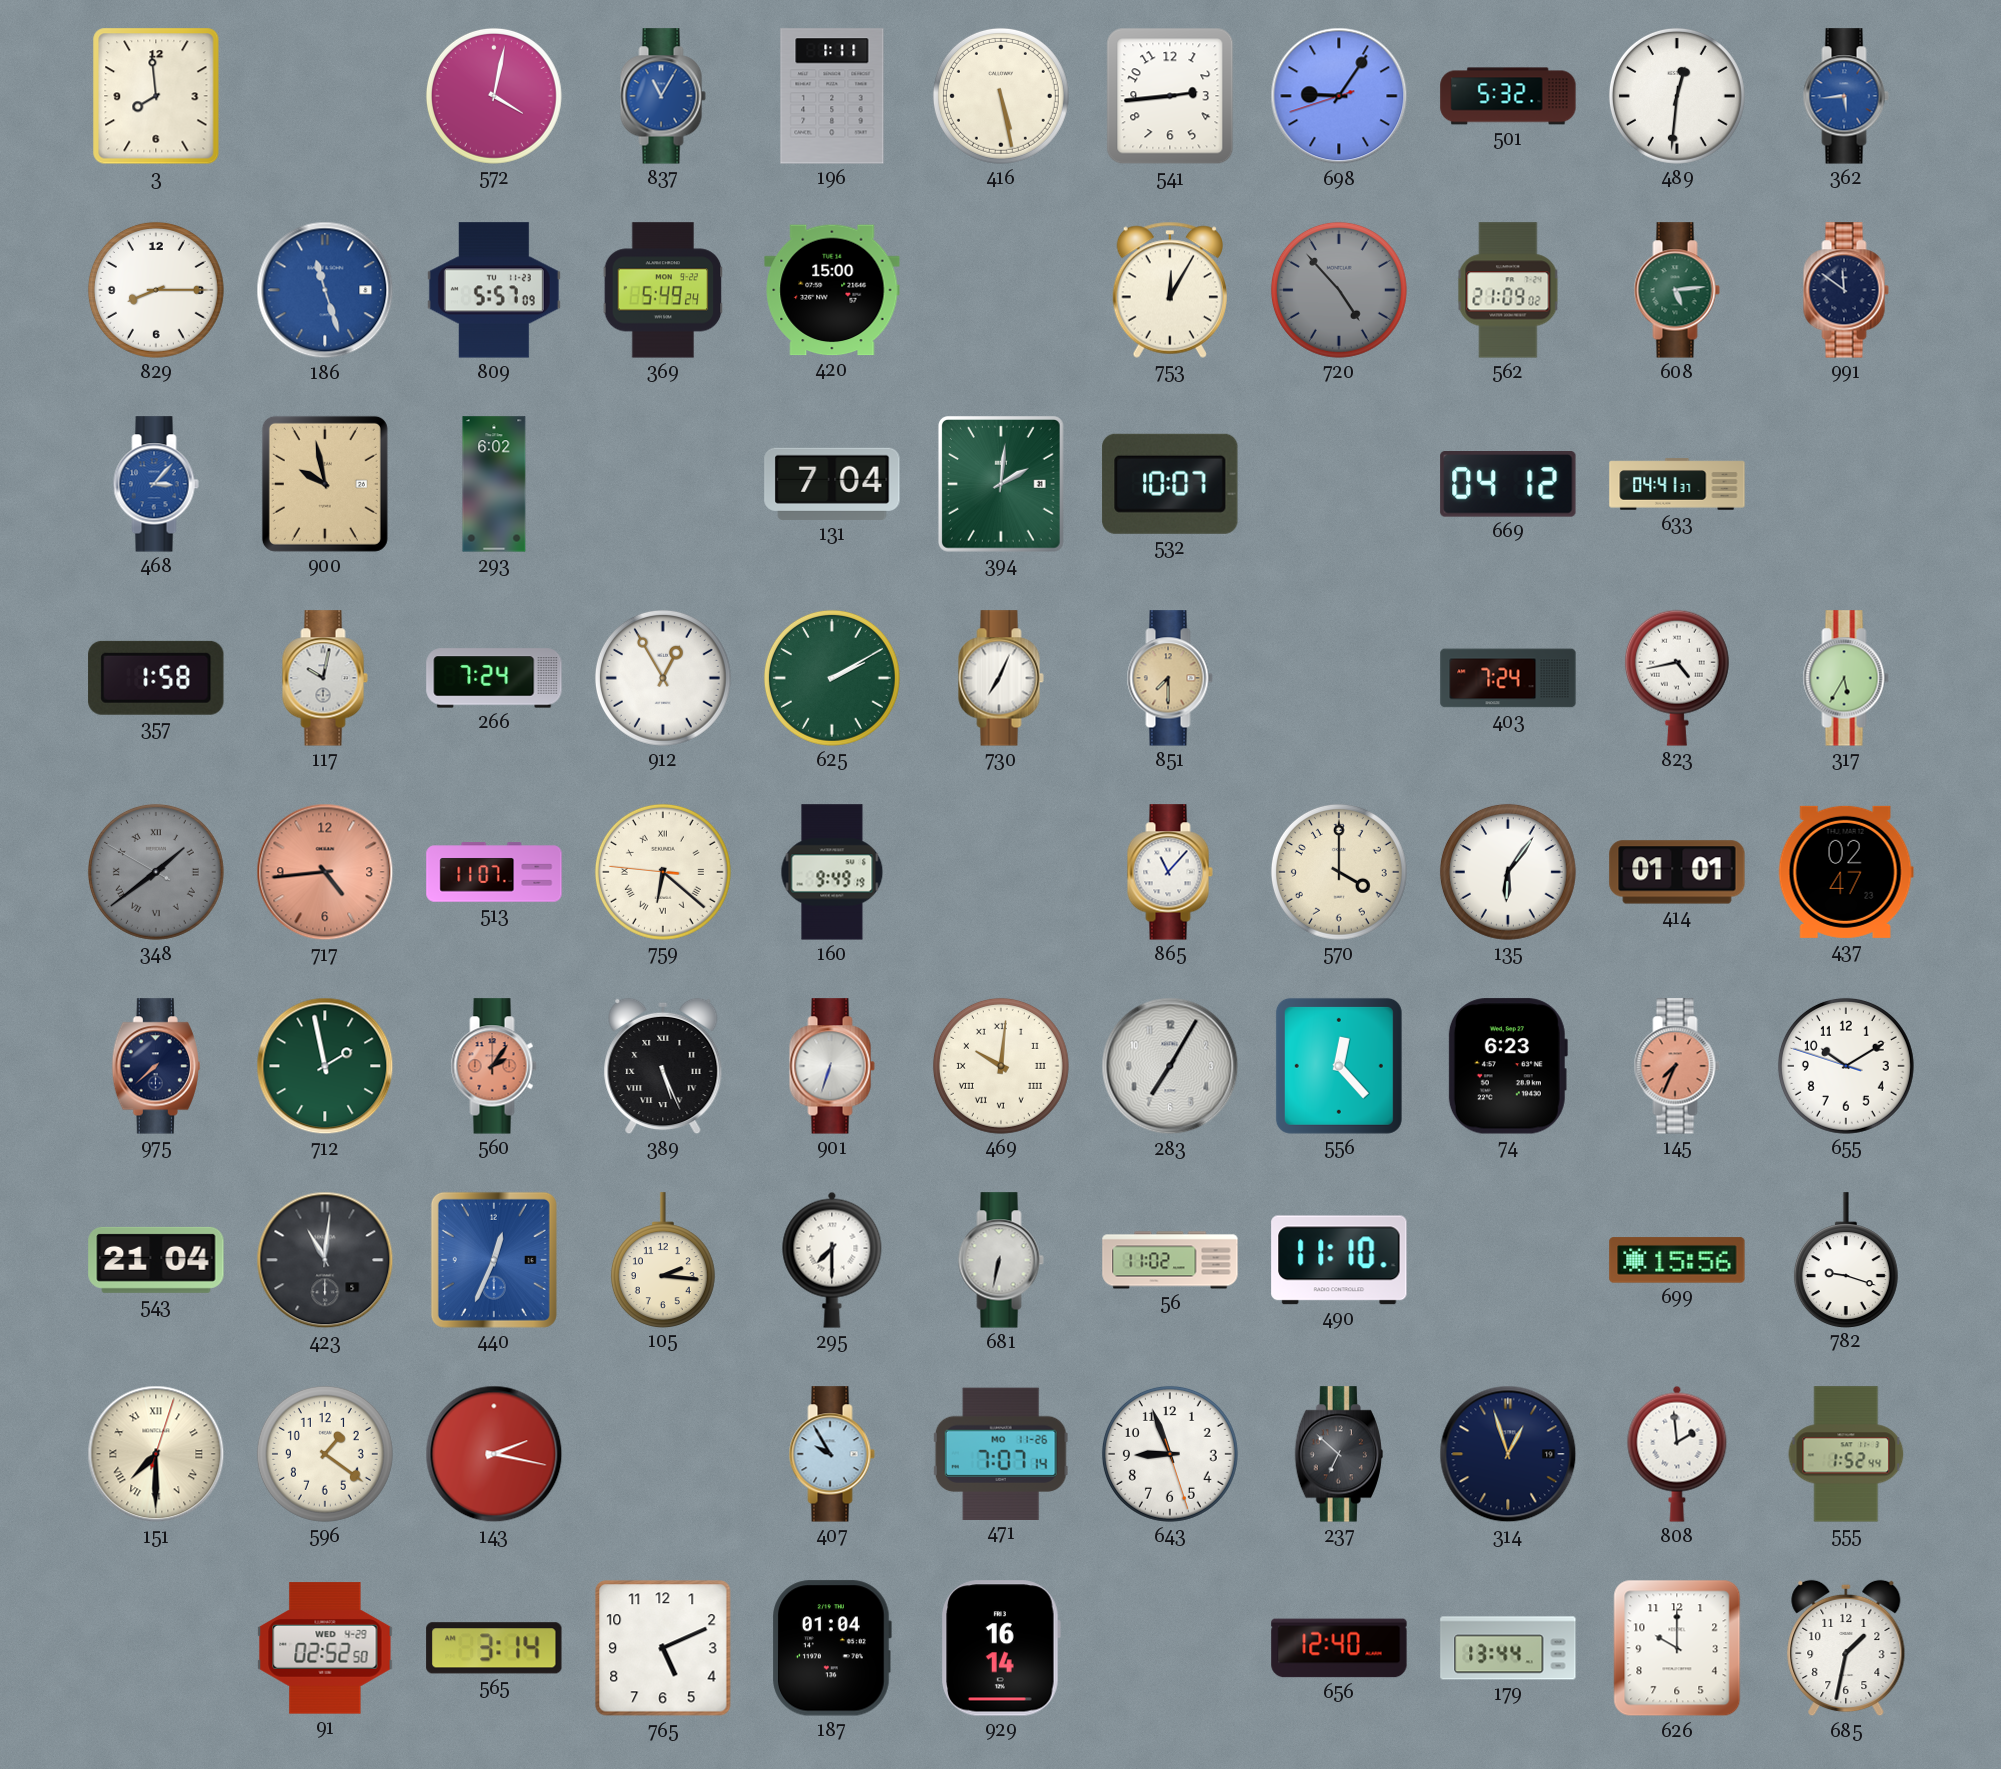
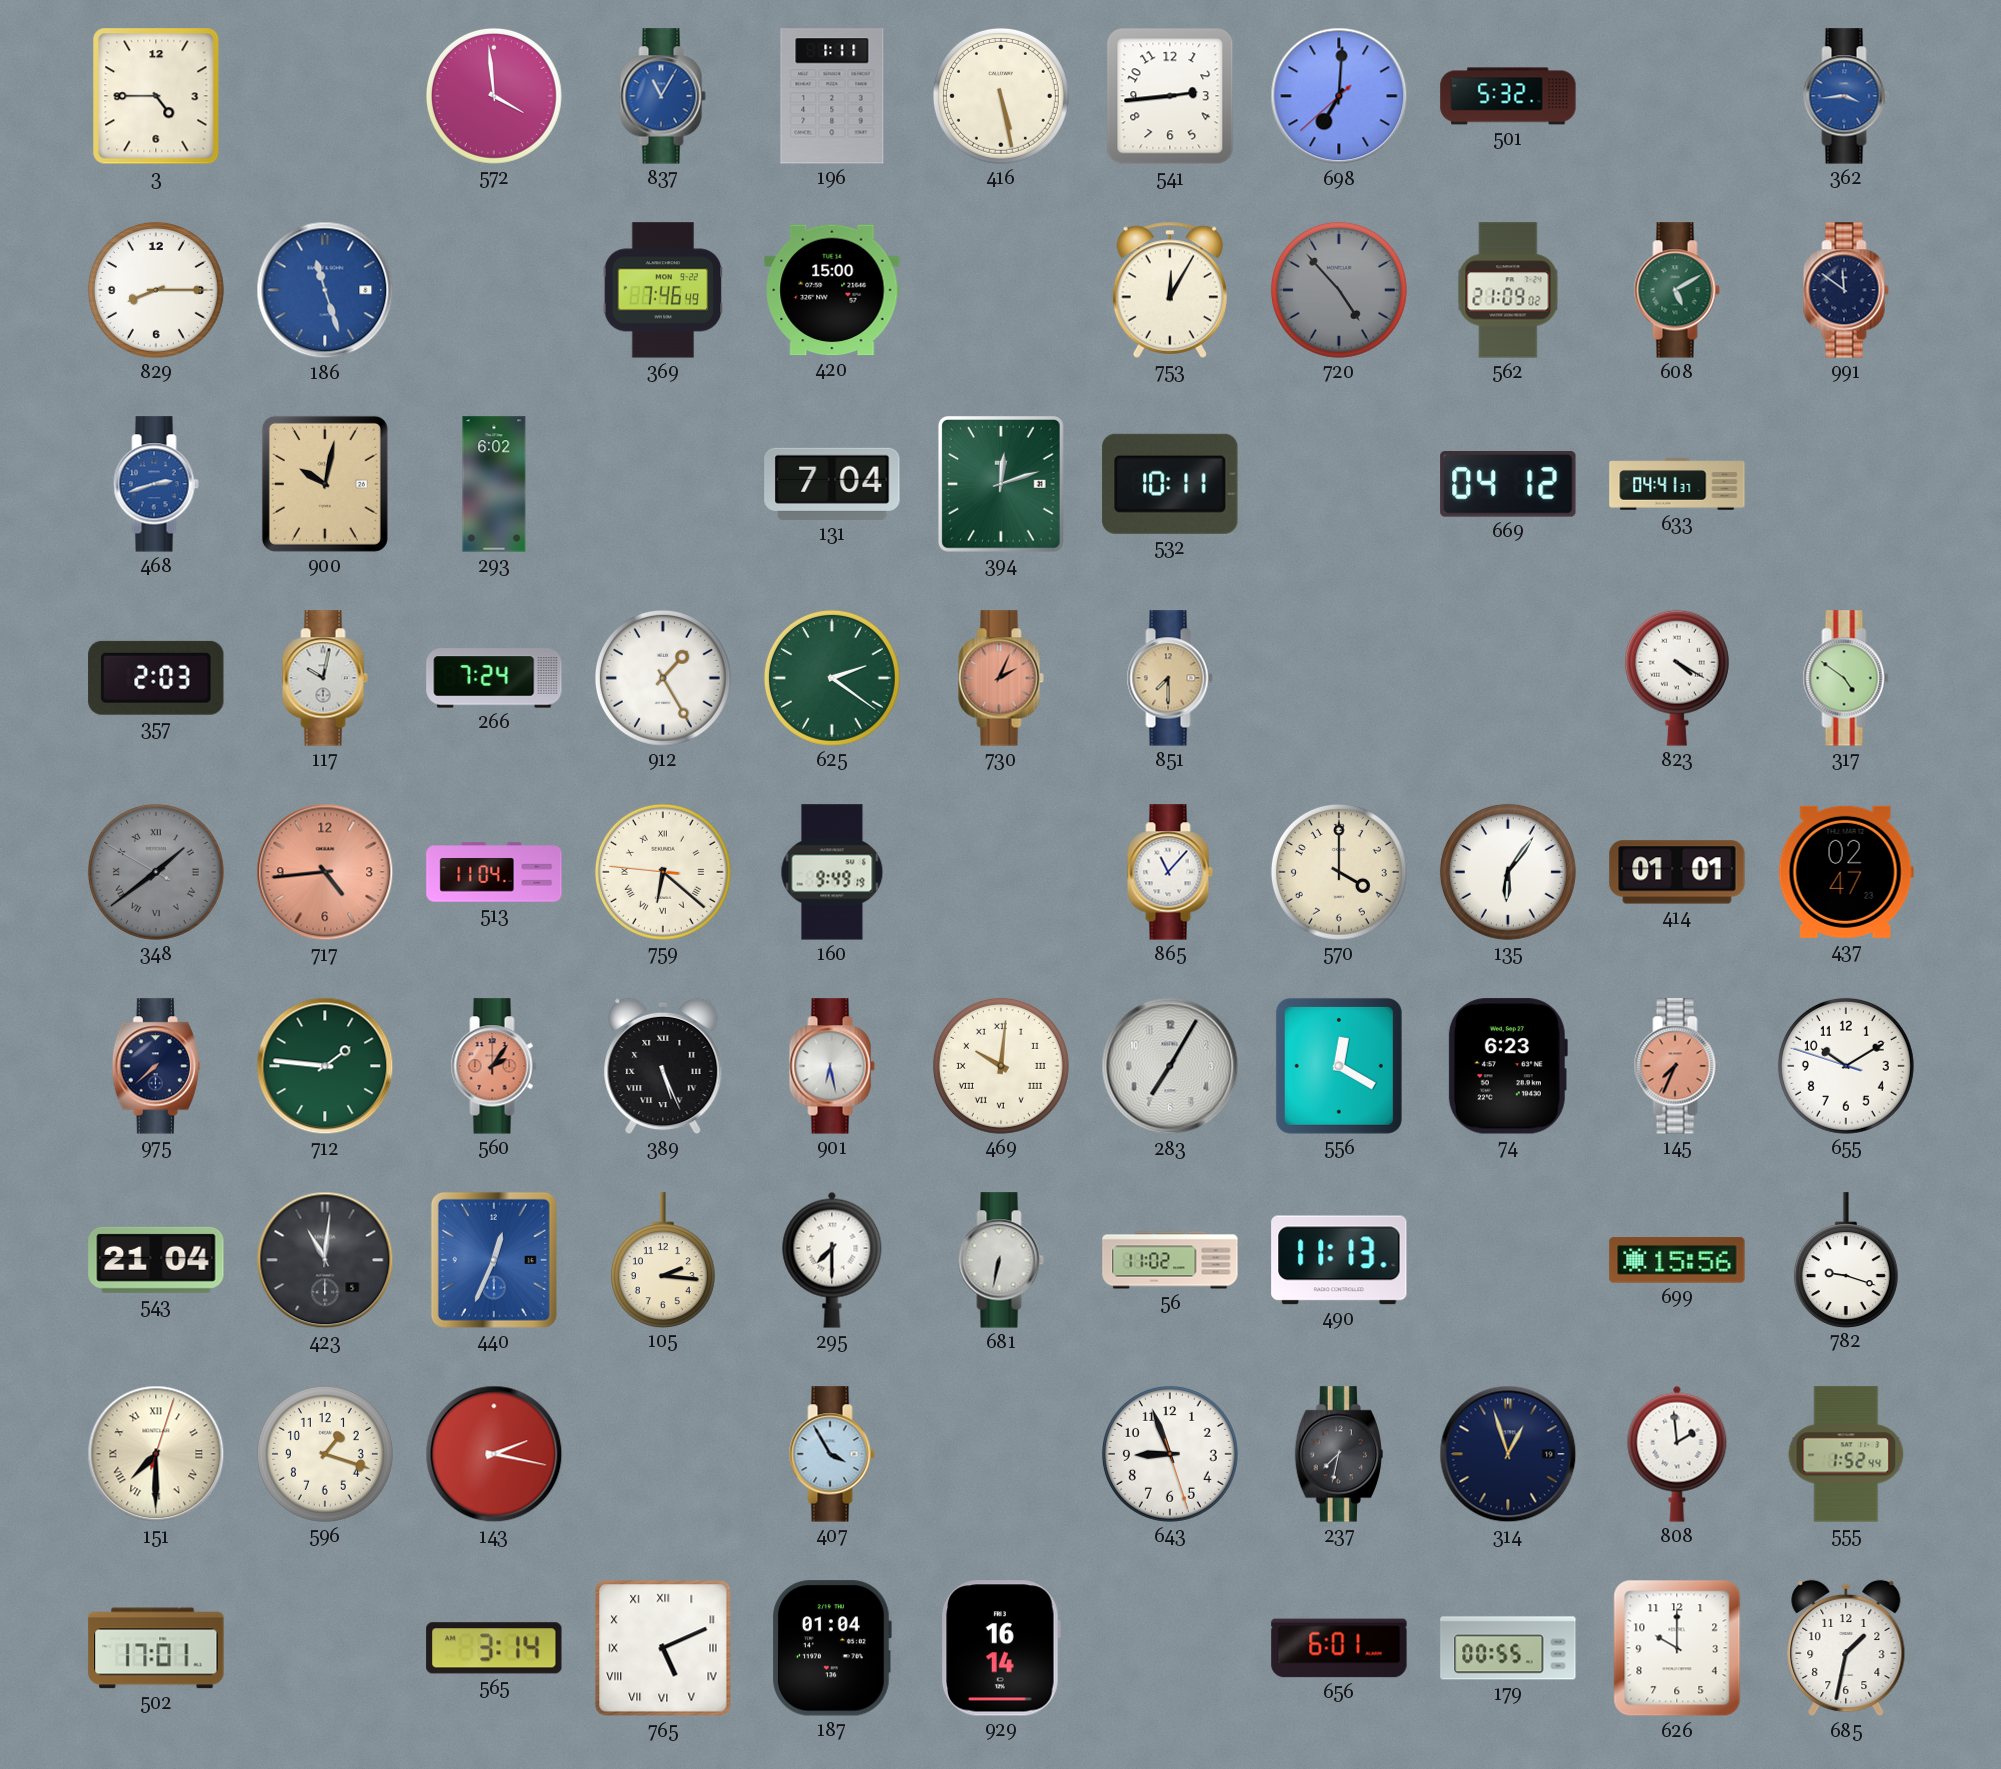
3: 7:59 -> 4:45 (156, 96)
572: 4:02 -> 3:59 (494, 96)
698: 9:05 -> 7:00 (1339, 96)
489: 12:31 -> none (1677, 96)
362: 5:44 -> 3:44 (1846, 96)
809: 5:57 -> none (494, 290)
369: 5:49 -> 7:46 (663, 290)
608: 5:14 -> 5:10 (1677, 290)
468: 3:07 -> 2:42 (156, 484)
900: 9:58 -> 10:02 (325, 484)
394: 2:01 -> 12:12 (1001, 485)
532: 10:07 -> 10:11 (1170, 484)
357: 1:58 -> 2:03 (156, 678)
912: 12:55 -> 1:25 (663, 678)
625: 2:10 -> 2:21 (832, 678)
730: 7:04 -> 2:04 (1001, 678)
730 dial: white -> salmon (1001, 678)
403: 7:24 -> none (1508, 678)
823: 4:43 -> 4:20 (1677, 678)
317: 5:35 -> 4:51 (1846, 678)
513: 11:07 -> 11:04 (494, 872)
712: 1:58 -> 1:46 (325, 1066)
901: 6:33 -> 6:28 (832, 1066)
556: 12:23 -> 12:20 (1339, 1066)
490: 11:10 -> 11:13 (1339, 1260)
596: 1:21 -> 1:18 (325, 1454)
407: 9:55 -> 3:55 (832, 1454)
471: 7:07 -> none (1001, 1453)
237: 6:52 -> 7:32 (1339, 1454)
502: none -> 17:01 (156, 1648)
91: 02:52 -> none (325, 1648)
765 numerals: Arabic -> Roman (663, 1648)
656: 12:40 -> 6:01 (1339, 1648)
179: 13:44 -> 00:55 (1508, 1648)
